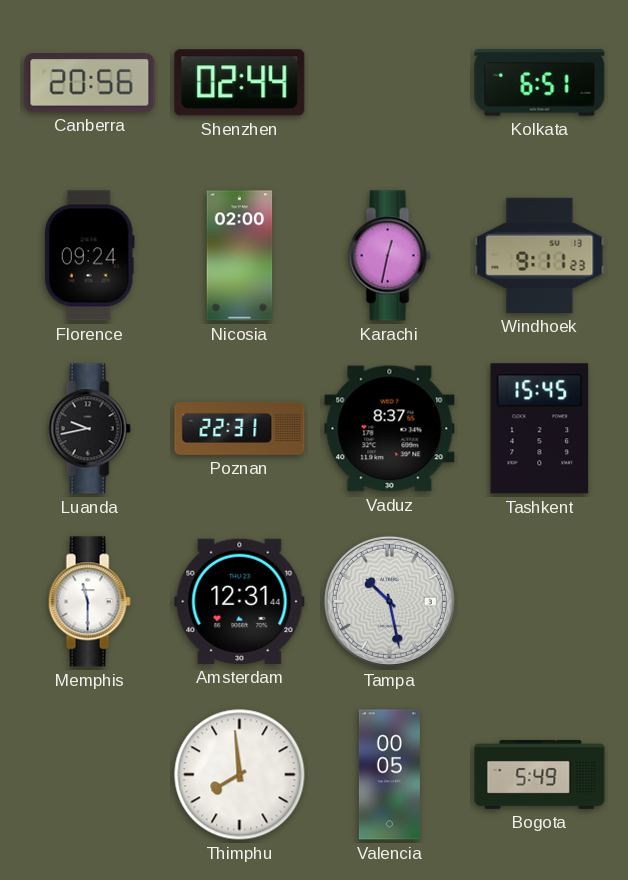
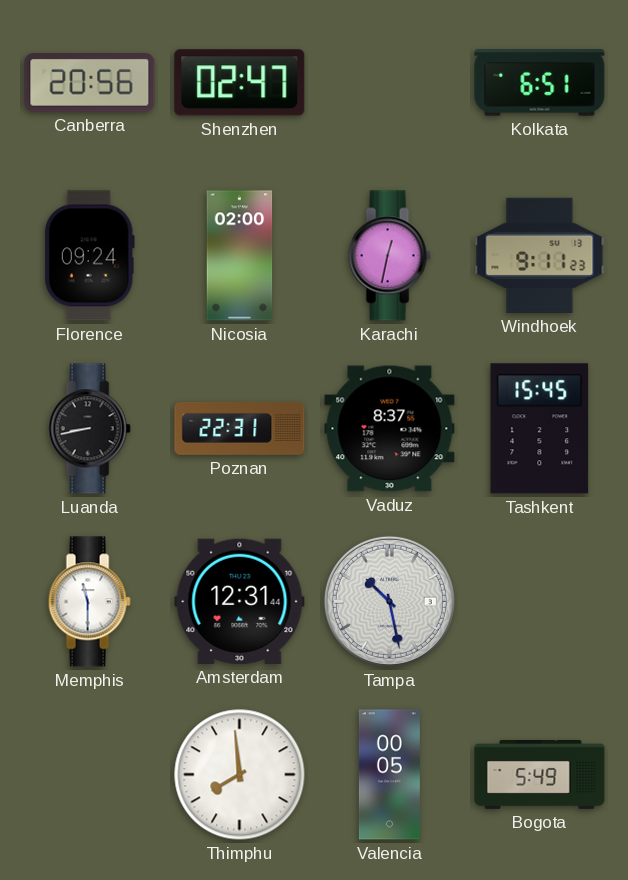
Shenzhen: 02:44 -> 02:47 (240, 83)
Luanda: 9:43 -> 8:43 (89, 429)
